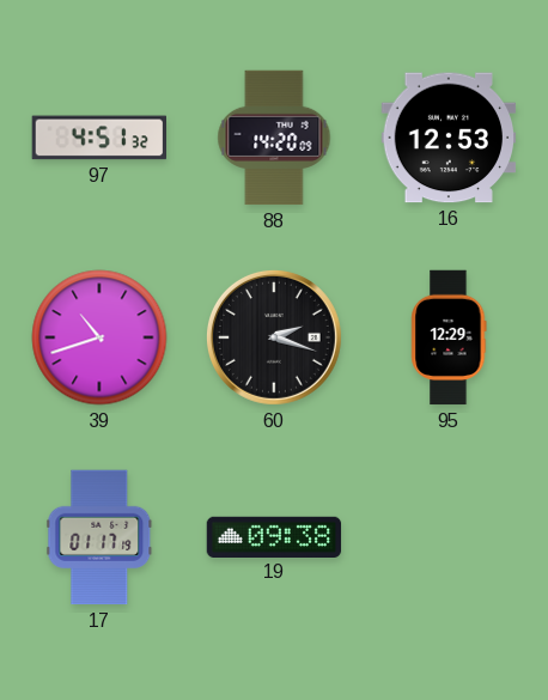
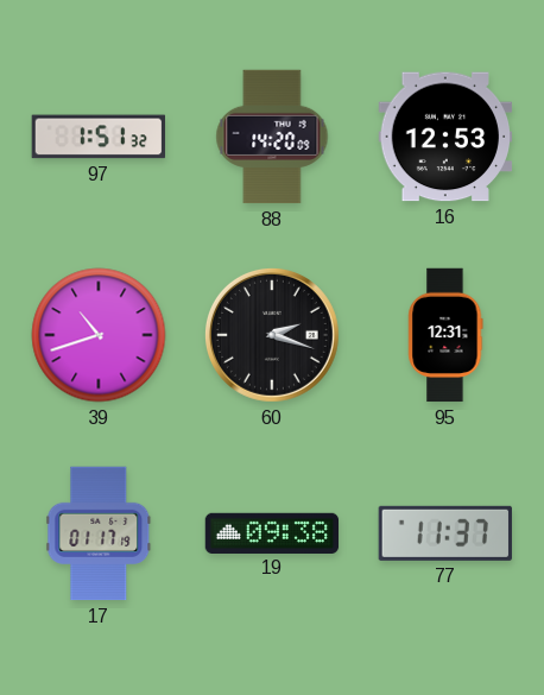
97: 4:51 -> 1:51 (97, 137)
95: 12:29 -> 12:31 (445, 335)
77: none -> 11:37 (445, 533)
